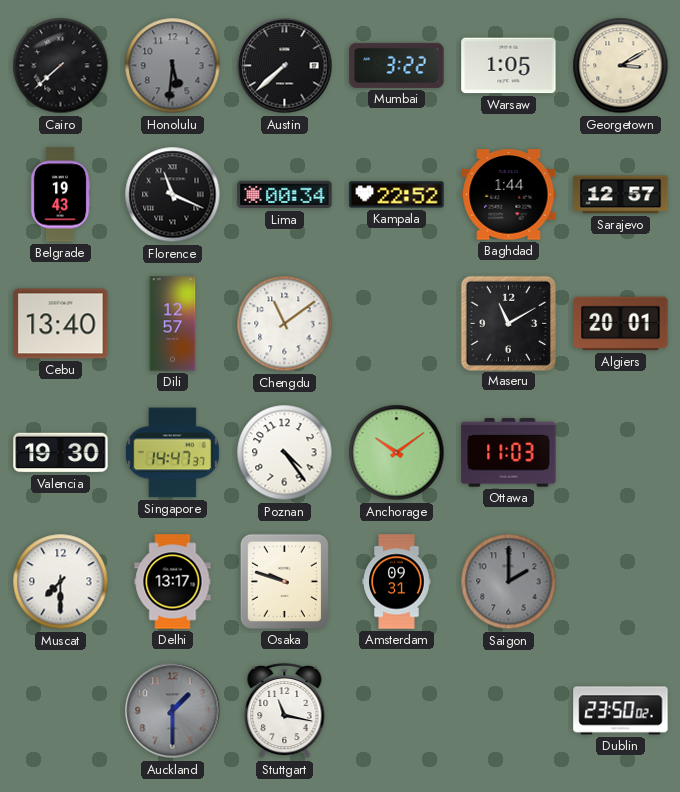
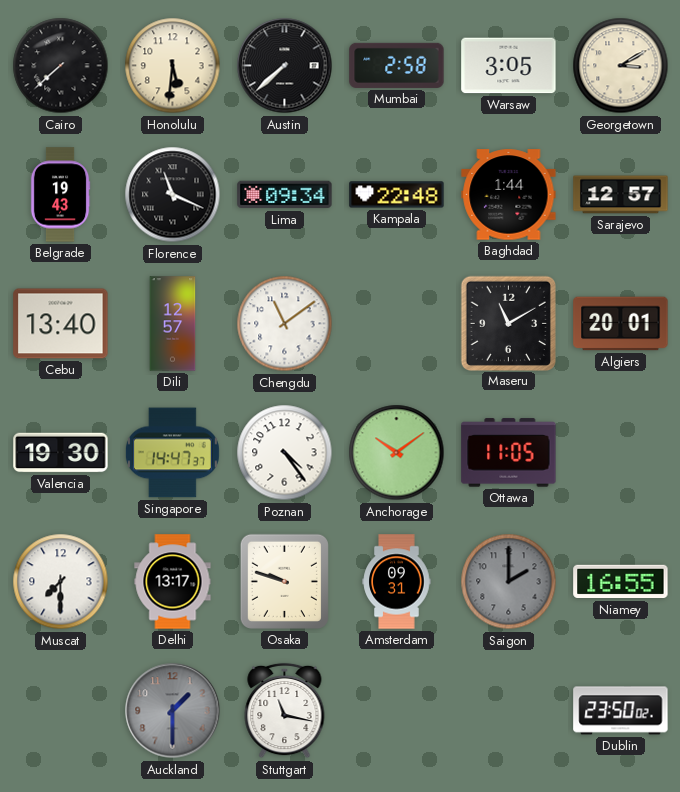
Honolulu dial: grey -> cream (173, 66)
Mumbai: 3:22 -> 2:58 (397, 65)
Warsaw: 1:05 -> 3:05 (509, 66)
Lima: 00:34 -> 09:34 (285, 195)
Kampala: 22:52 -> 22:48 (397, 195)
Ottawa: 11:03 -> 11:05 (509, 453)
Niamey: none -> 16:55 (621, 582)
